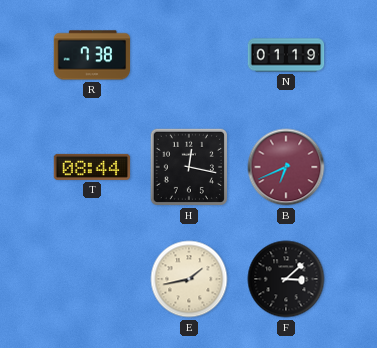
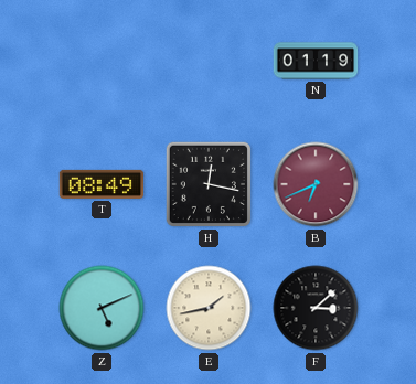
R: 7:38 -> none (92, 55)
T: 08:44 -> 08:49 (102, 184)
Z: none -> 5:11 (102, 308)
